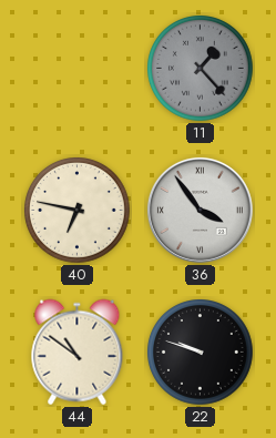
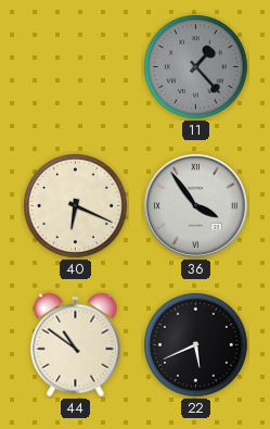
40: 6:47 -> 6:19 (76, 206)
22: 9:48 -> 5:41 (196, 345)
